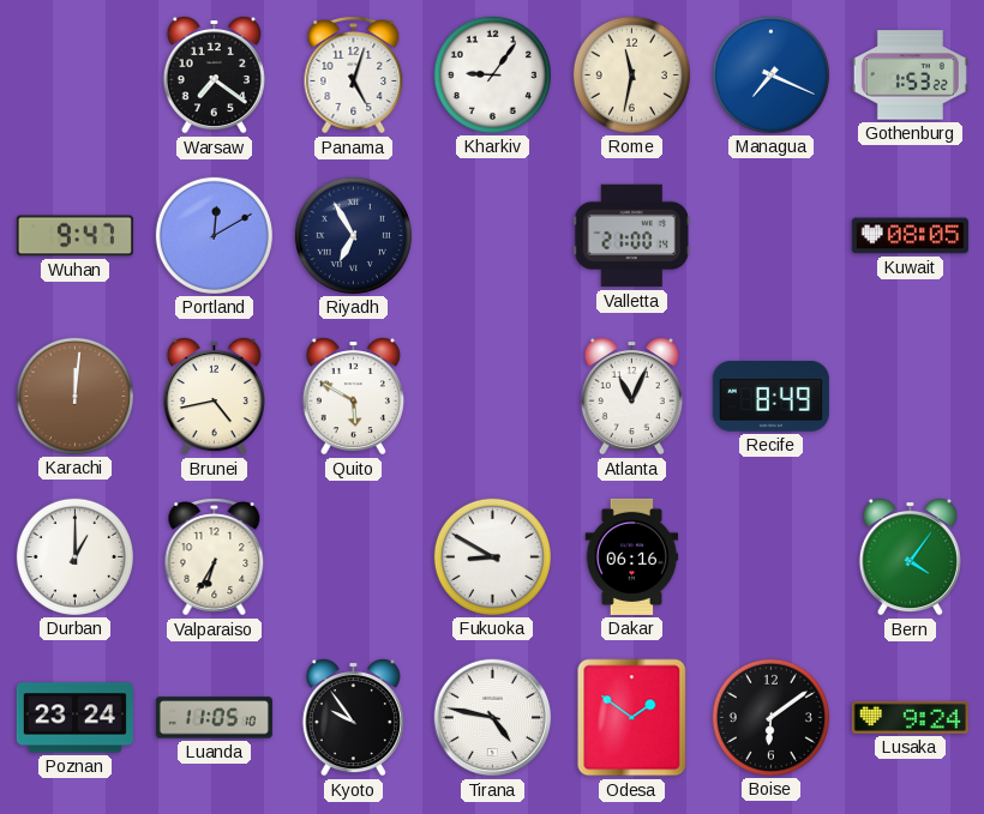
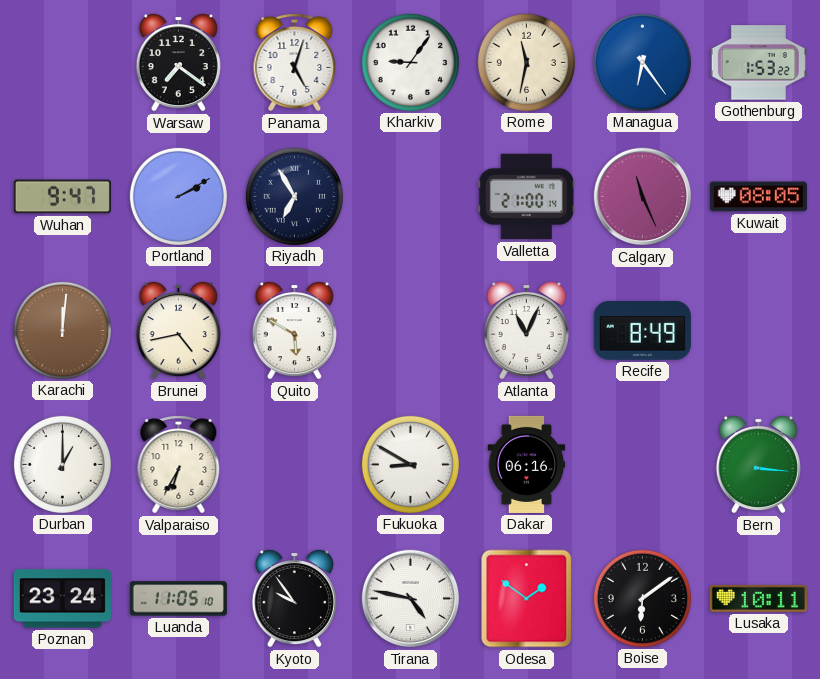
Managua: 7:19 -> 6:24 (642, 62)
Portland: 12:10 -> 2:10 (178, 196)
Calgary: none -> 11:26 (643, 197)
Bern: 4:06 -> 3:16 (758, 464)
Lusaka: 9:24 -> 10:11 (758, 598)
